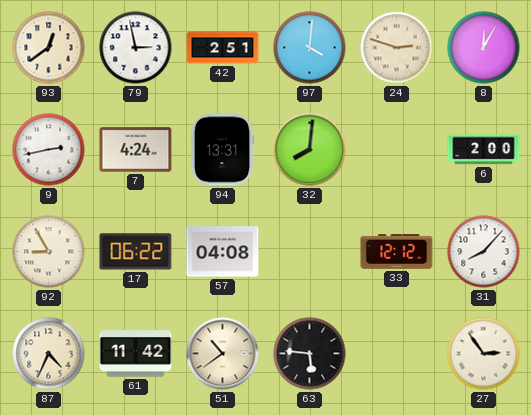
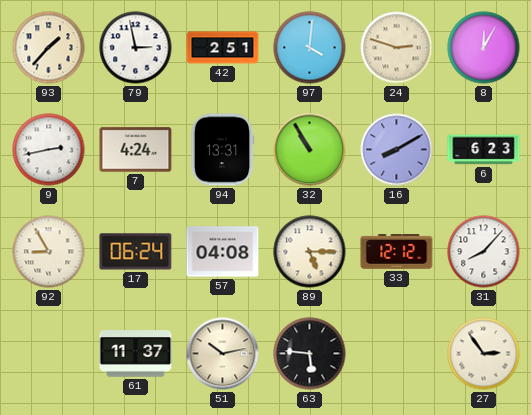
93: 12:39 -> 1:37 (49, 48)
32: 8:01 -> 10:55 (310, 150)
16: none -> 8:10 (397, 150)
6: 2:00 -> 6:23 (484, 150)
17: 06:22 -> 06:24 (136, 252)
89: none -> 5:15 (310, 252)
87: 4:34 -> none (49, 354)
61: 11:42 -> 11:37 (136, 354)
51: 10:39 -> 10:13 (223, 354)
